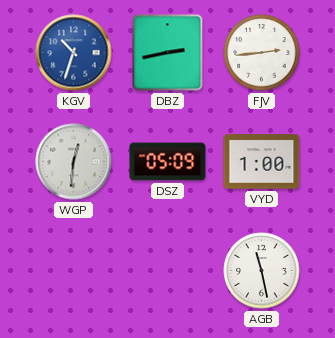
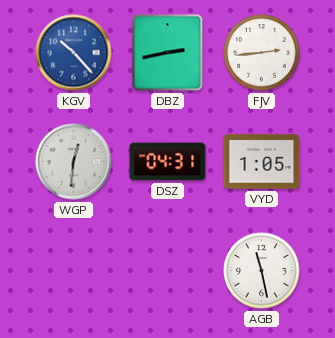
KGV: 10:33 -> 10:23 (74, 53)
DSZ: 05:09 -> 04:31 (168, 162)
VYD: 1:00 -> 1:05 (262, 162)
